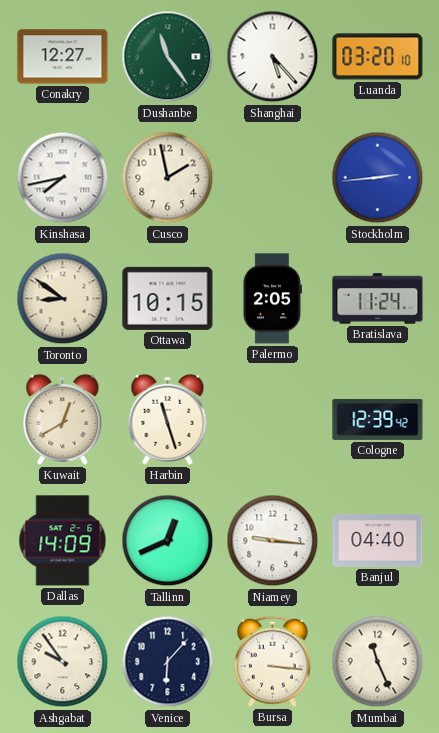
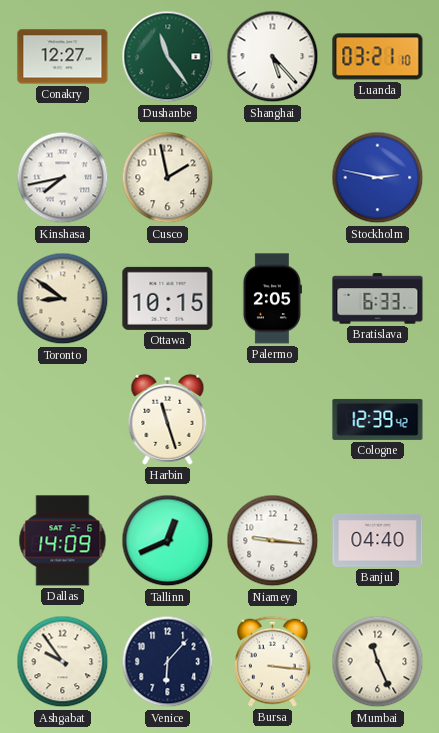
Luanda: 03:20 -> 03:21 (378, 57)
Stockholm: 2:44 -> 2:47 (378, 178)
Bratislava: 11:24 -> 6:33 (378, 299)
Kuwait: 12:40 -> none (63, 419)
